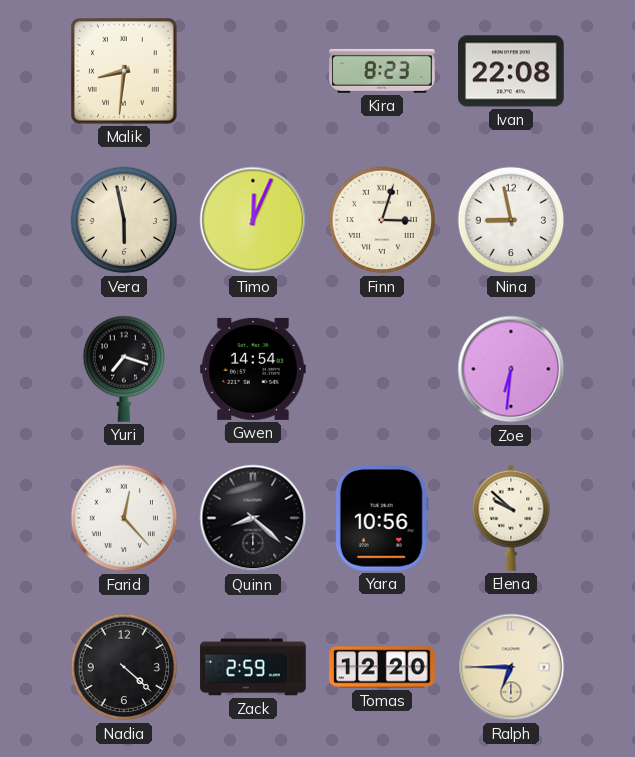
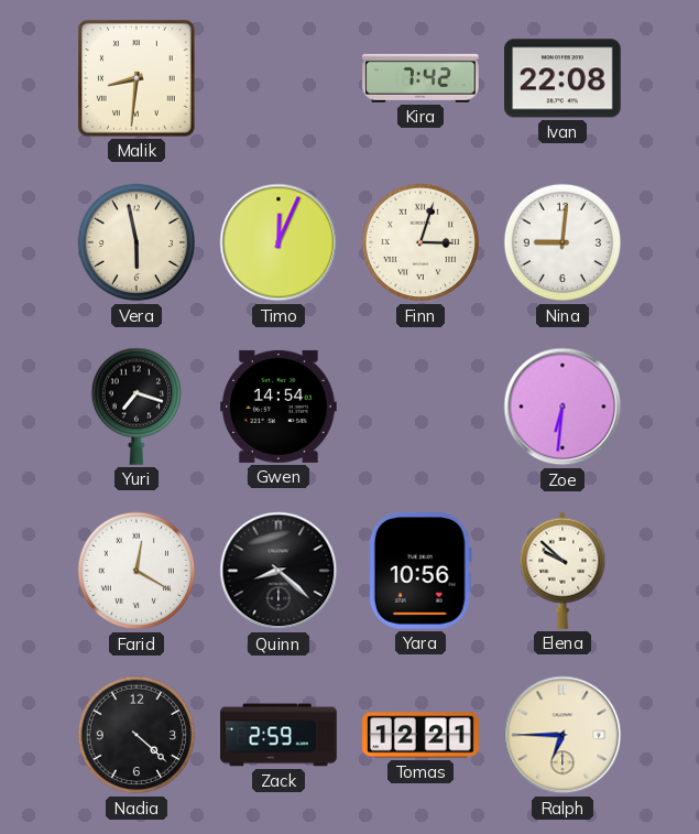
Kira: 8:23 -> 7:42 (421, 78)
Nina: 8:58 -> 9:01 (563, 242)
Farid: 12:23 -> 12:20 (136, 571)
Tomas: 12:20 -> 12:21 (421, 735)
